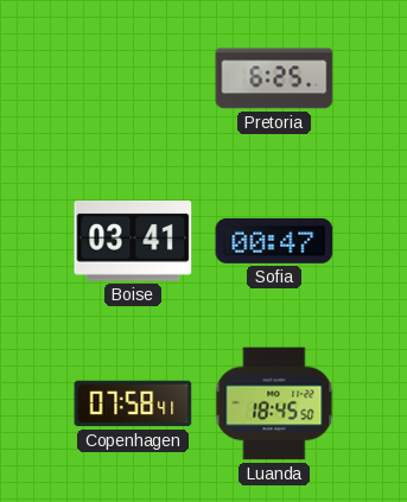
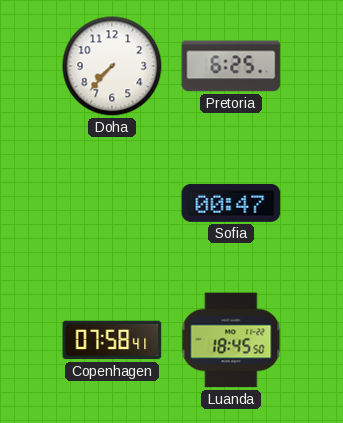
Doha: none -> 7:37 (112, 66)
Boise: 03:41 -> none (133, 242)
